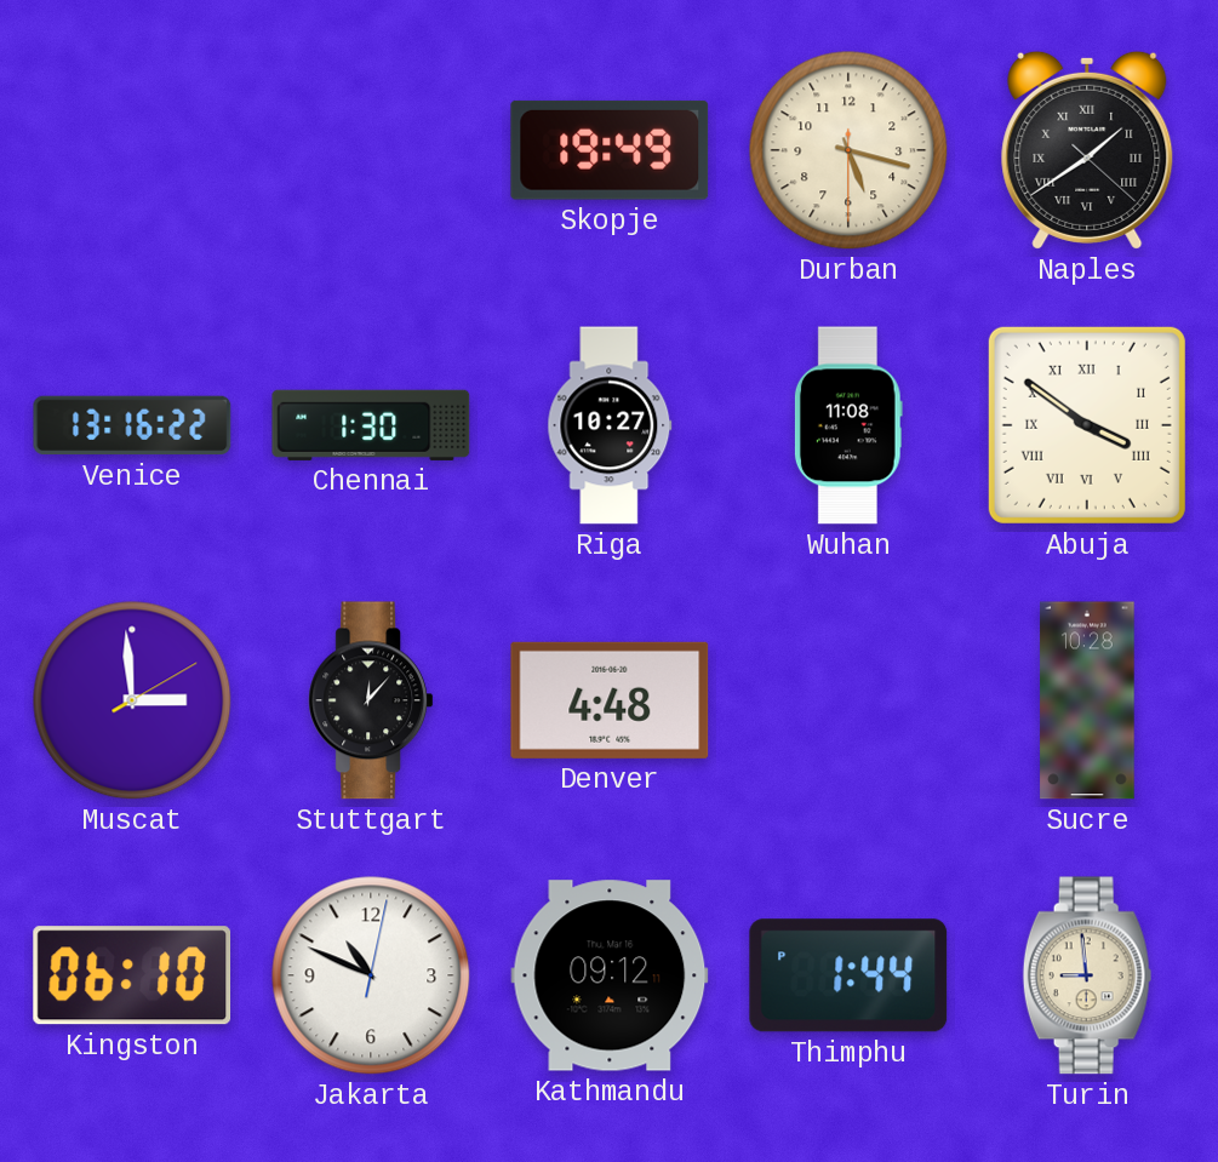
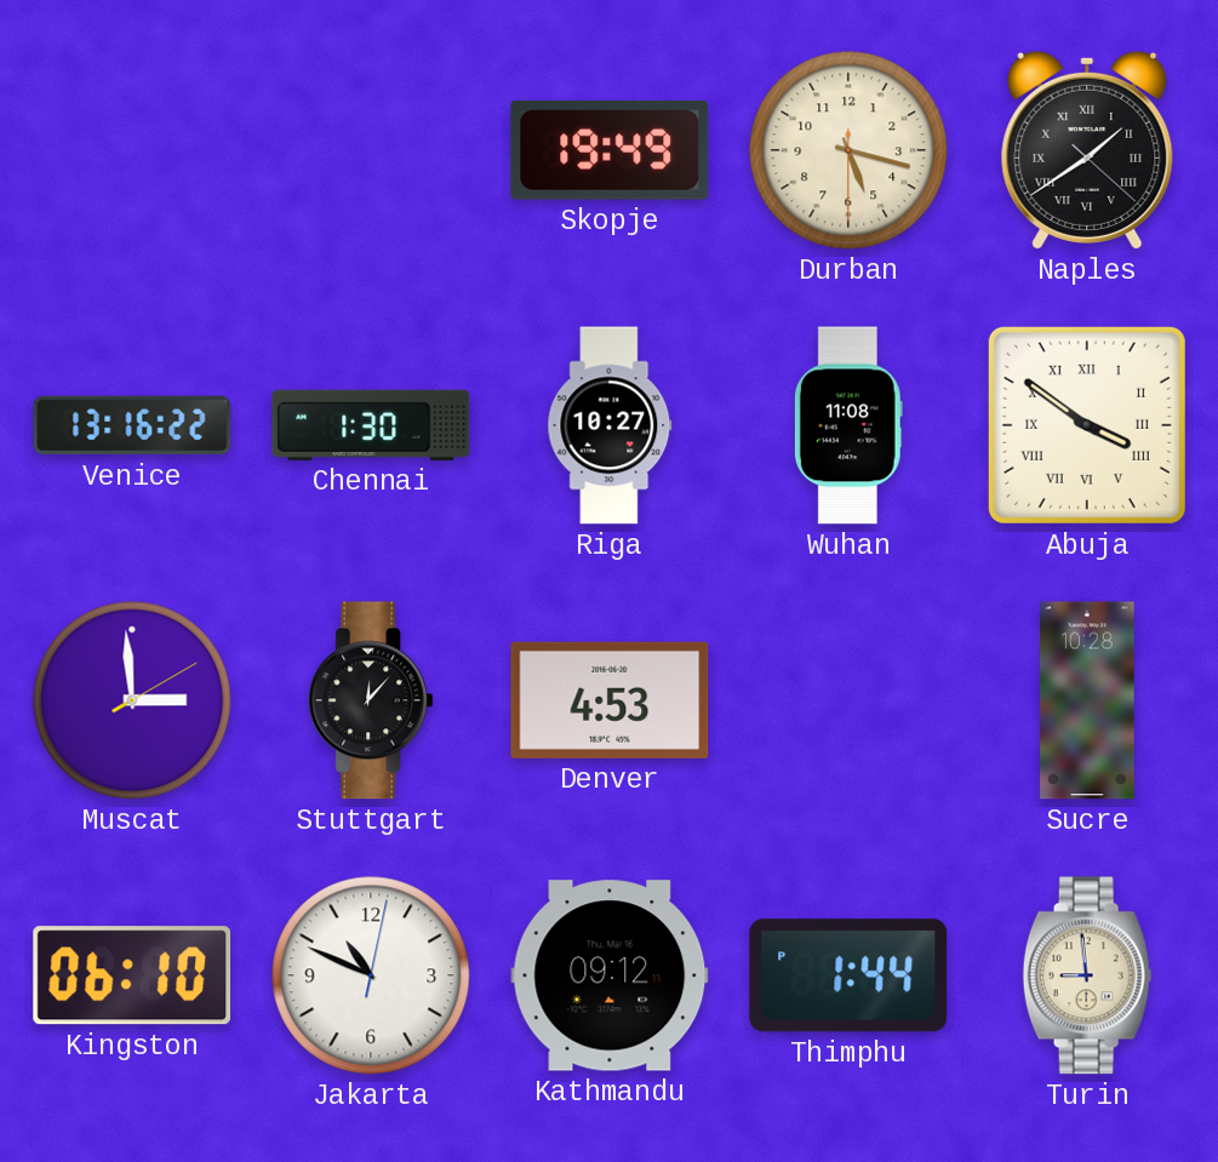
Denver: 4:48 -> 4:53 (610, 700)
